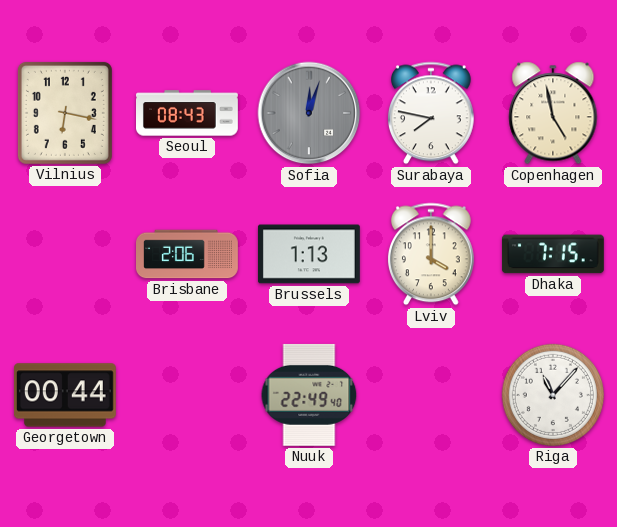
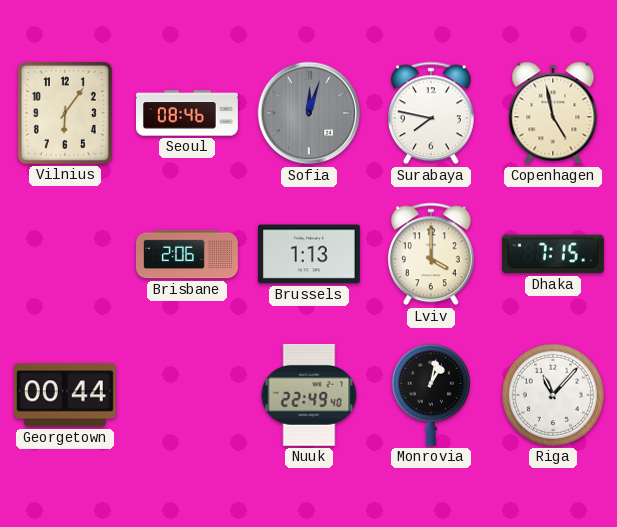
Vilnius: 6:17 -> 6:06 (65, 113)
Seoul: 08:43 -> 08:46 (188, 113)
Monrovia: none -> 1:02 (431, 395)
